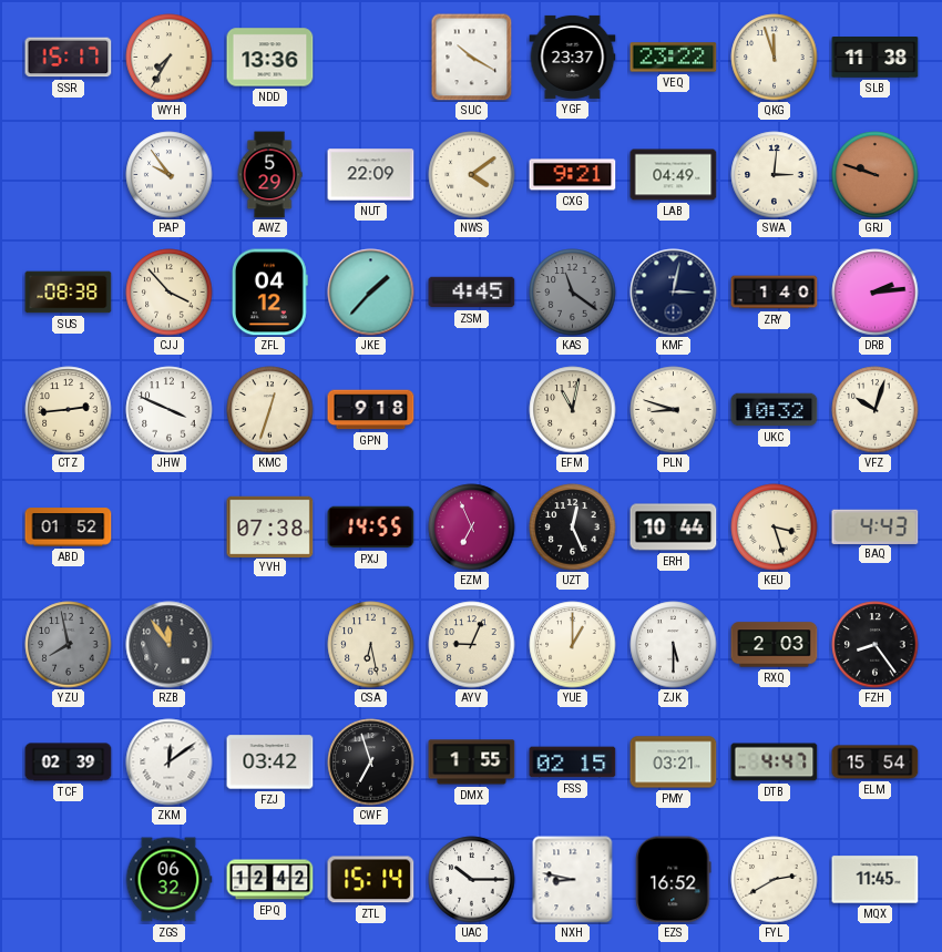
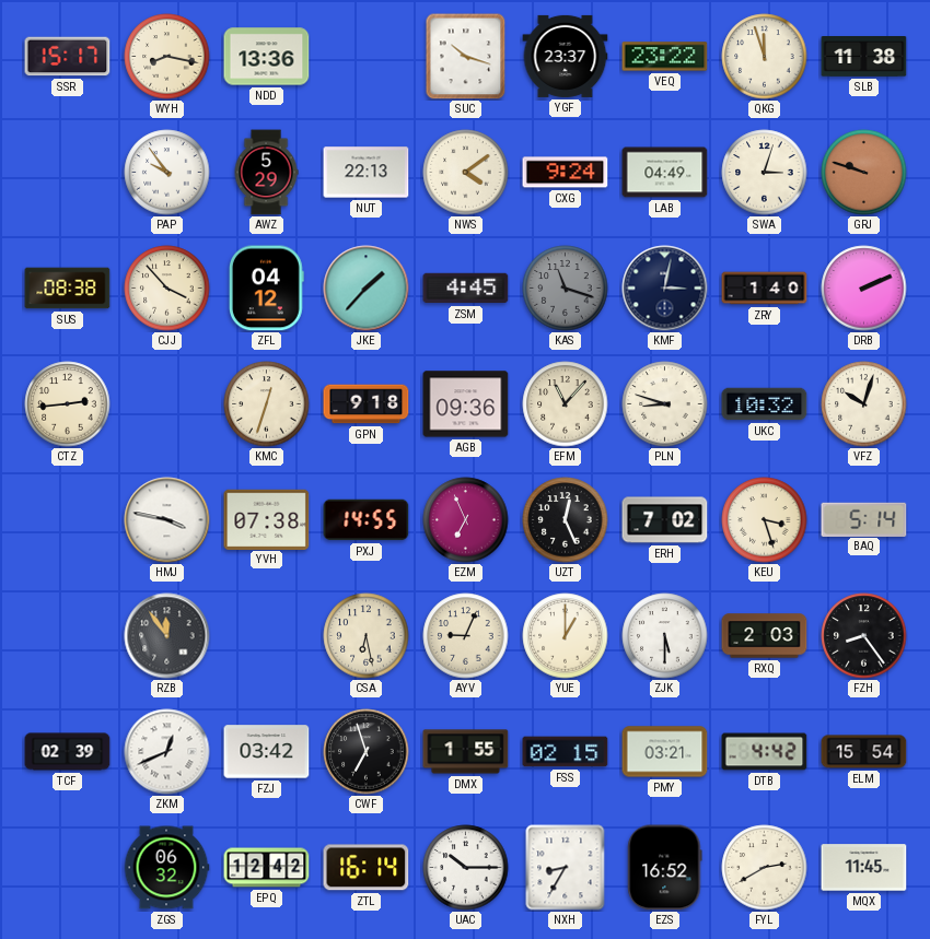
WYH: 7:35 -> 8:17 (167, 57)
SUC: 10:20 -> 10:18 (466, 57)
NUT: 22:09 -> 22:13 (367, 173)
CXG: 9:21 -> 9:24 (566, 173)
SWA: 3:01 -> 3:03 (765, 173)
KAS: 11:21 -> 11:18 (566, 289)
DRB: 2:14 -> 2:11 (864, 289)
JHW: 3:49 -> none (170, 410)
AGB: none -> 09:36 (466, 404)
EFM: 11:02 -> 11:07 (566, 404)
ABD: 01:52 -> none (69, 528)
HMJ: none -> 3:47 (167, 520)
ERH: 10:44 -> 7:02 (665, 520)
BAQ: 4:43 -> 5:14 (864, 519)
YZU: 7:58 -> none (69, 645)
ZKM: 12:09 -> 12:41 (167, 752)
DTB: 4:47 -> 4:42 (765, 752)
ZTL: 15:14 -> 16:14 (367, 868)
NXH: 8:47 -> 8:35 (566, 868)
